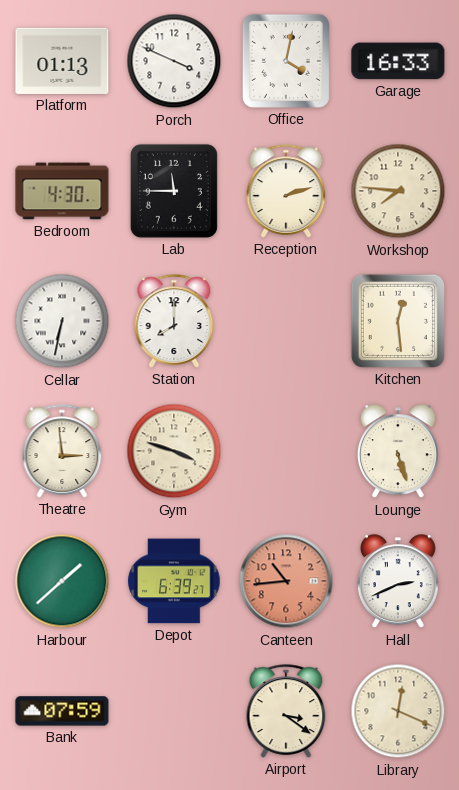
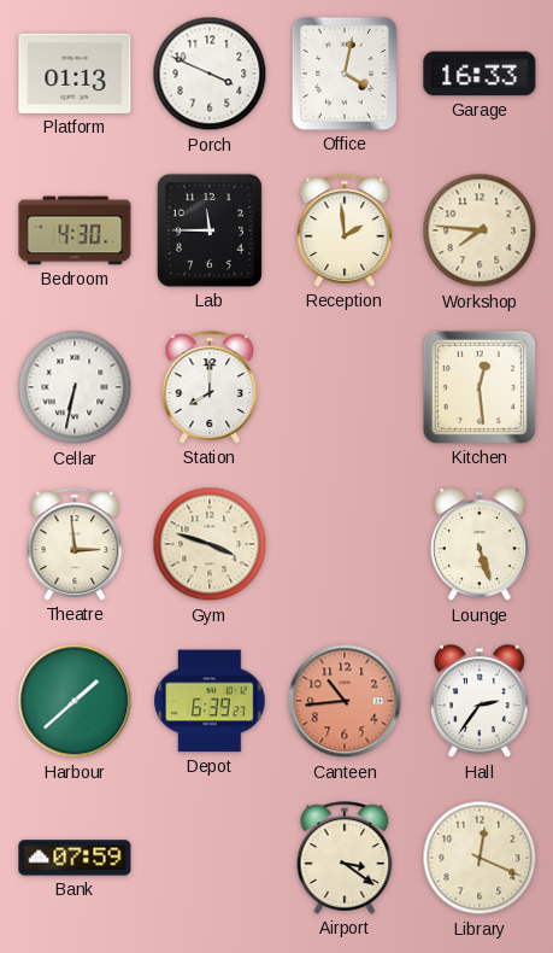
Reception: 2:12 -> 1:59 (345, 230)
Hall: 2:41 -> 2:36 (480, 702)
